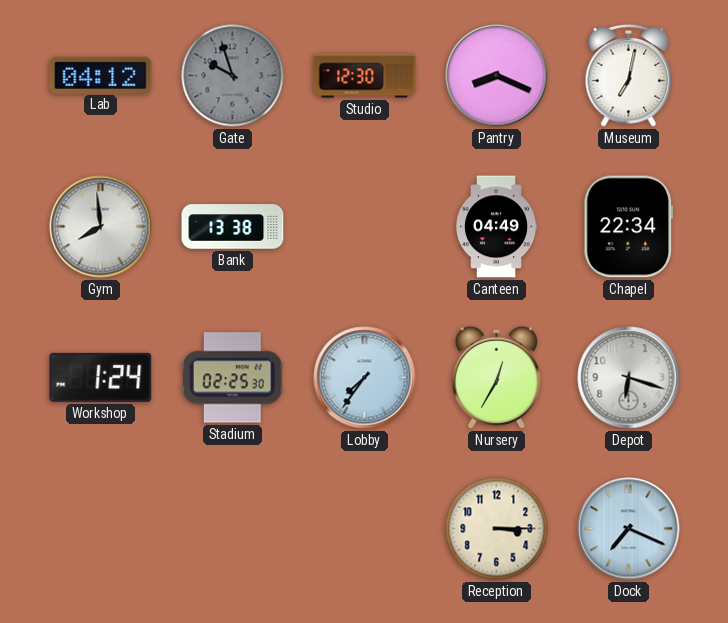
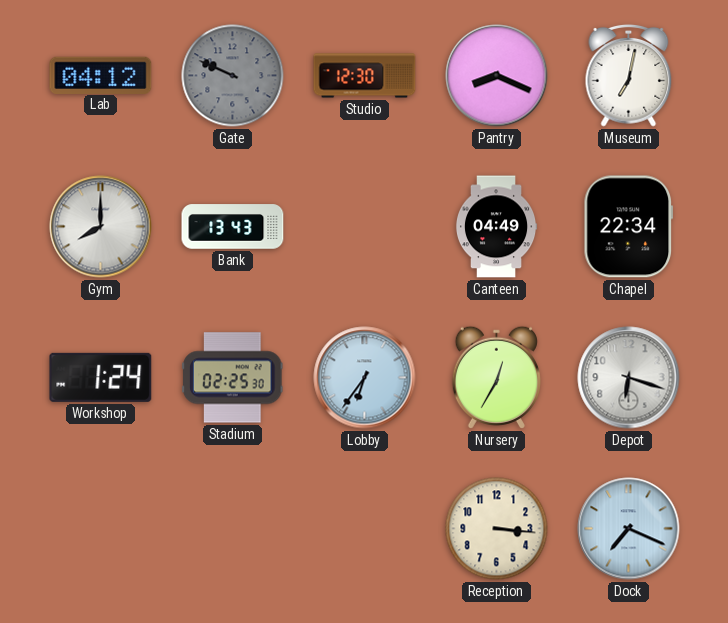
Gate: 9:57 -> 9:49 (233, 76)
Gym: 7:59 -> 8:00 (101, 227)
Bank: 13:38 -> 13:43 (233, 227)
Lobby: 7:36 -> 6:36 (365, 378)
Reception: 3:15 -> 3:16 (497, 529)
